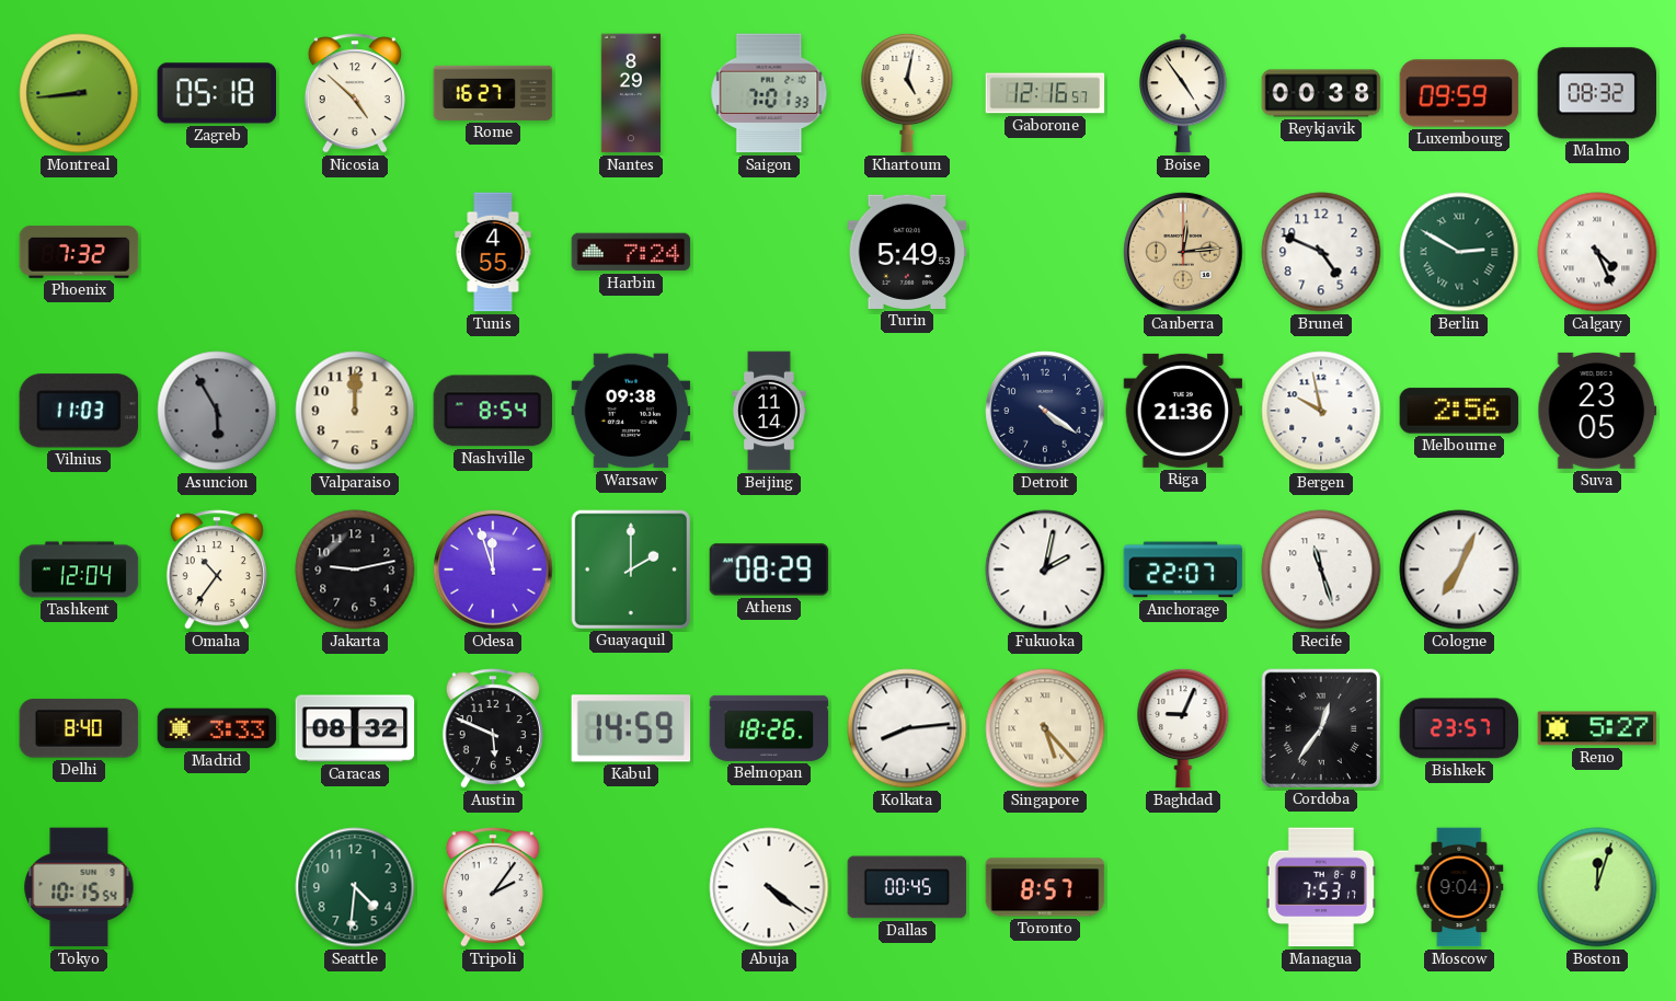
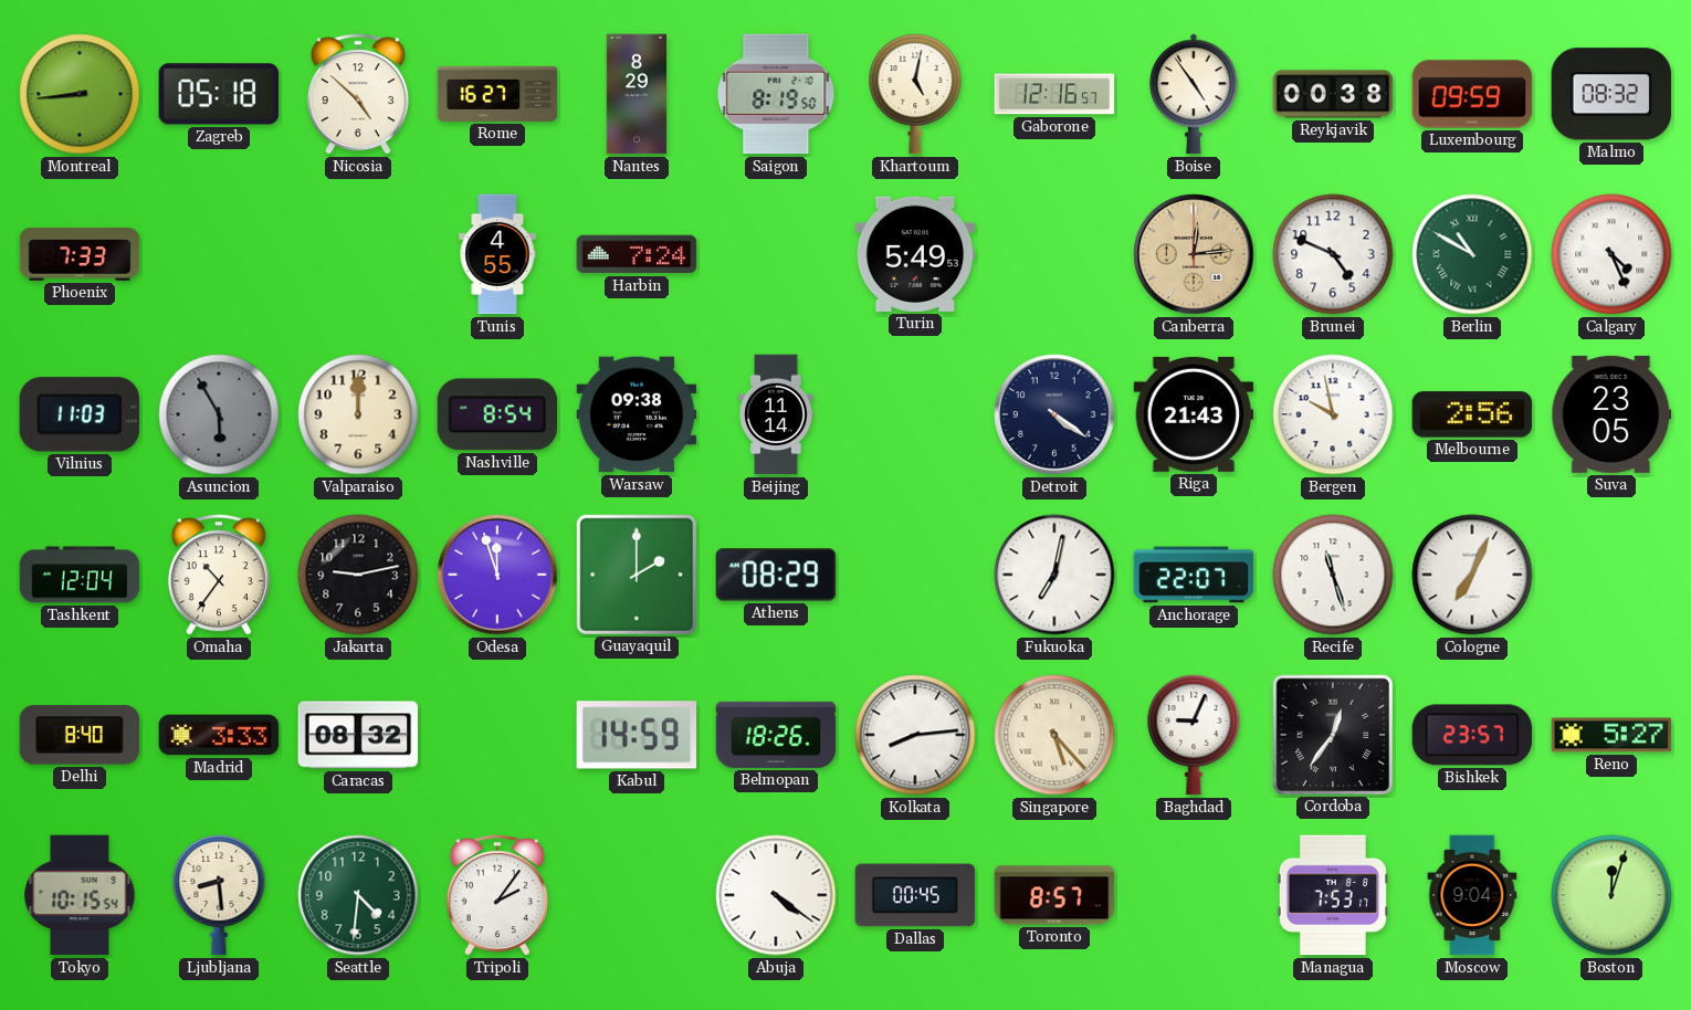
Saigon: 7:01 -> 8:19 (776, 94)
Phoenix: 7:32 -> 7:33 (80, 254)
Berlin: 2:50 -> 10:50 (1472, 254)
Riga: 21:36 -> 21:43 (1194, 414)
Fukuoka: 2:02 -> 7:02 (1054, 575)
Austin: 5:49 -> none (493, 728)
Ljubljana: none -> 8:29 (219, 895)
